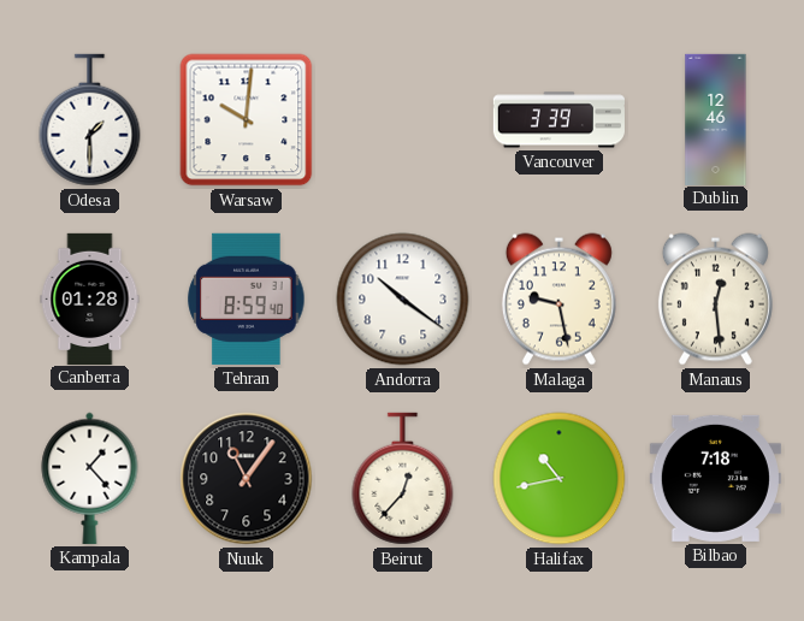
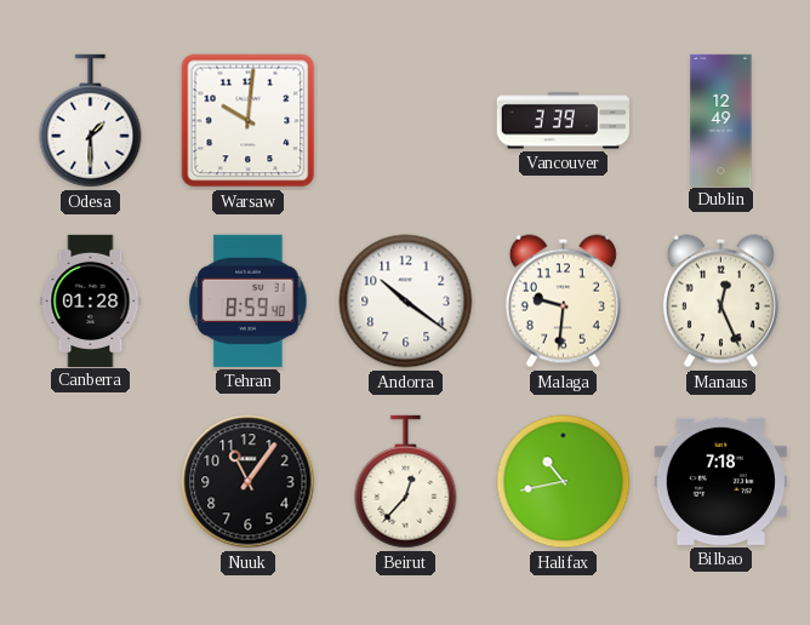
Dublin: 12:46 -> 12:49 (721, 120)
Malaga: 9:28 -> 9:31 (563, 302)
Manaus: 12:29 -> 12:26 (720, 302)
Kampala: 1:23 -> none (90, 478)
